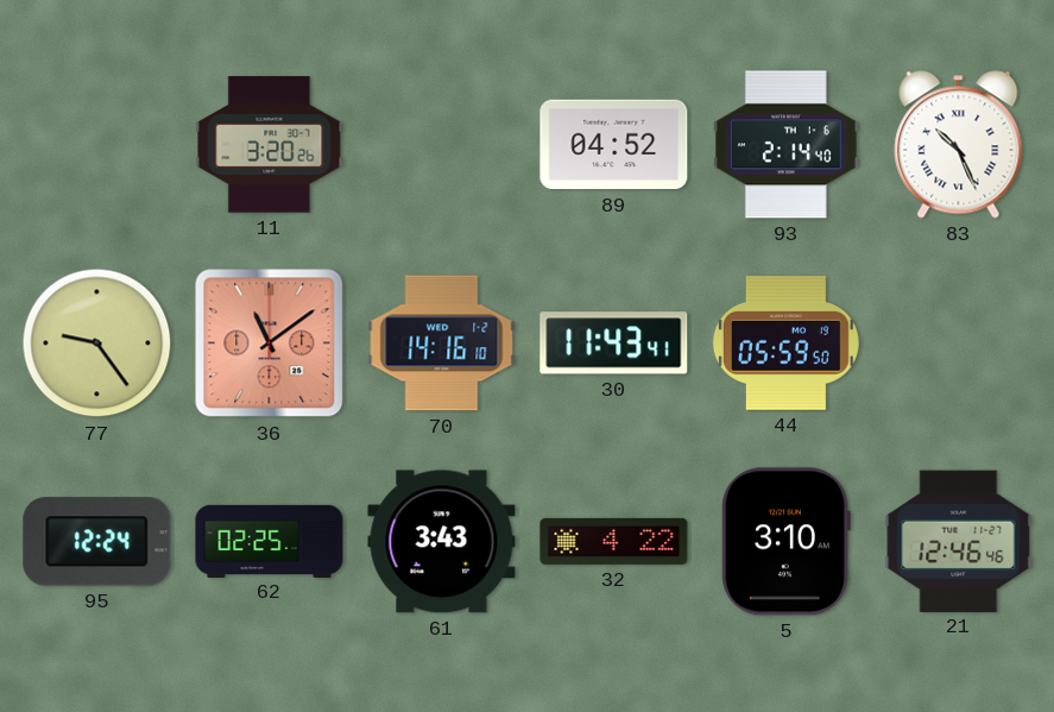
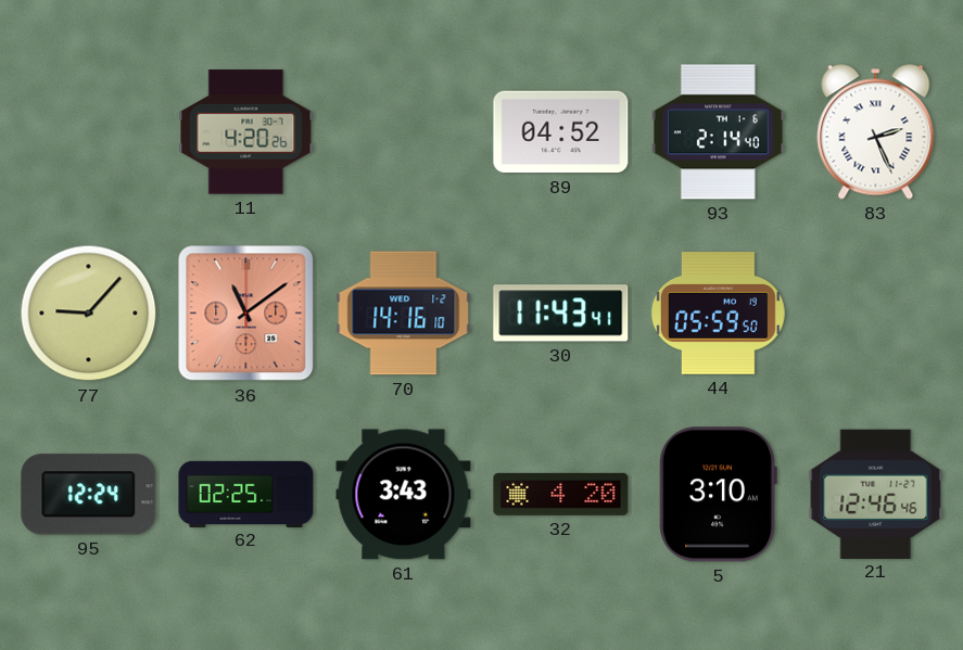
11: 3:20 -> 4:20 (246, 132)
83: 10:26 -> 2:26 (876, 132)
77: 9:24 -> 9:07 (89, 314)
32: 4:22 -> 4:20 (561, 494)
